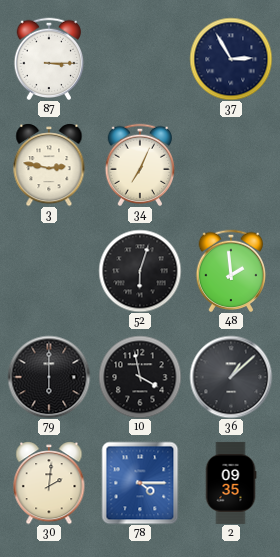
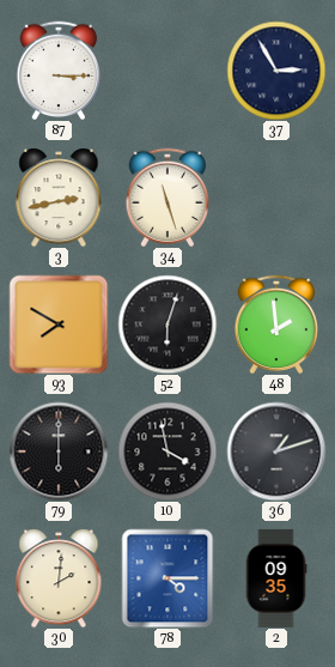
3: 2:47 -> 2:43 (59, 198)
34: 7:04 -> 11:27 (167, 196)
93: none -> 7:50 (59, 325)
36: 1:08 -> 1:12 (276, 451)
